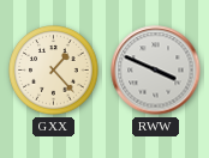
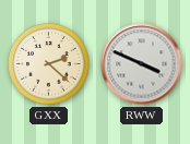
GXX: 1:23 -> 2:22 (49, 64)
